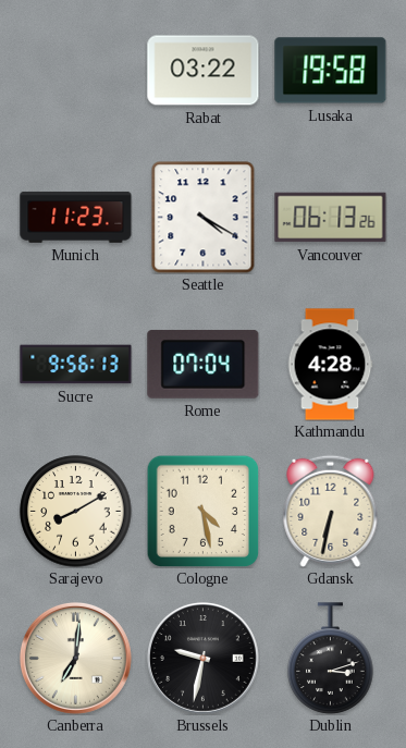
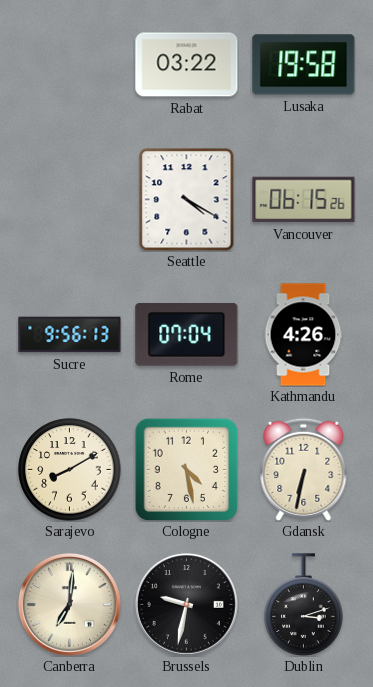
Munich: 11:23 -> none (76, 217)
Vancouver: 06:13 -> 06:15 (304, 200)
Kathmandu: 4:28 -> 4:26 (303, 335)
